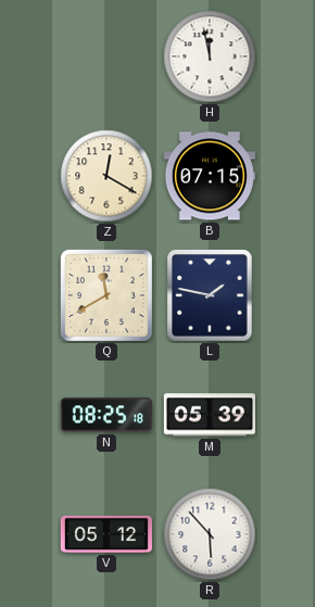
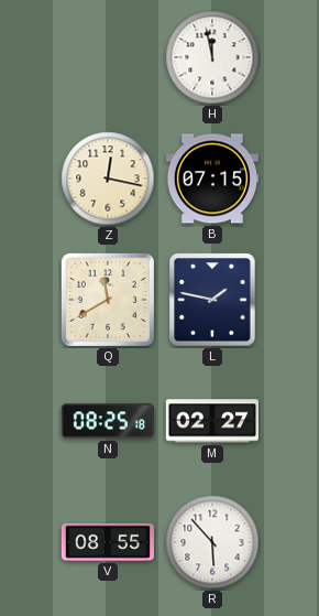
Z: 12:20 -> 12:17 (108, 179)
M: 05:39 -> 02:27 (212, 421)
V: 05:12 -> 08:55 (108, 542)
